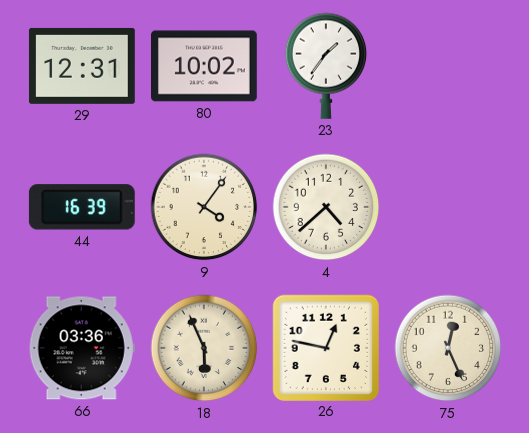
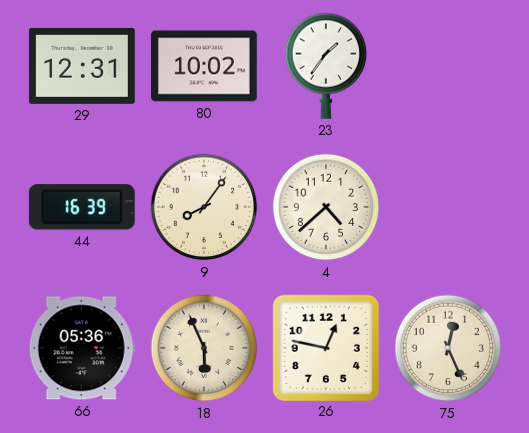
9: 4:06 -> 8:06 (204, 207)
66: 03:36 -> 05:36 (82, 348)
